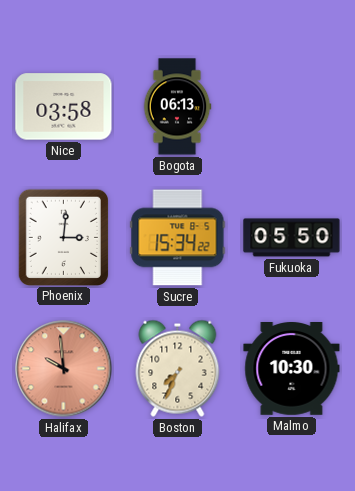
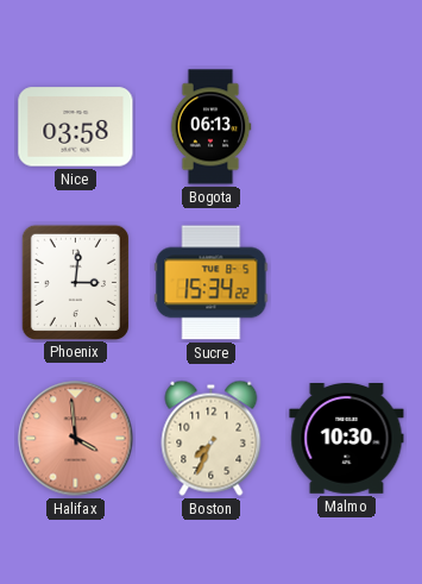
Fukuoka: 05:50 -> none (292, 238)
Halifax: 9:59 -> 3:59 (76, 439)
